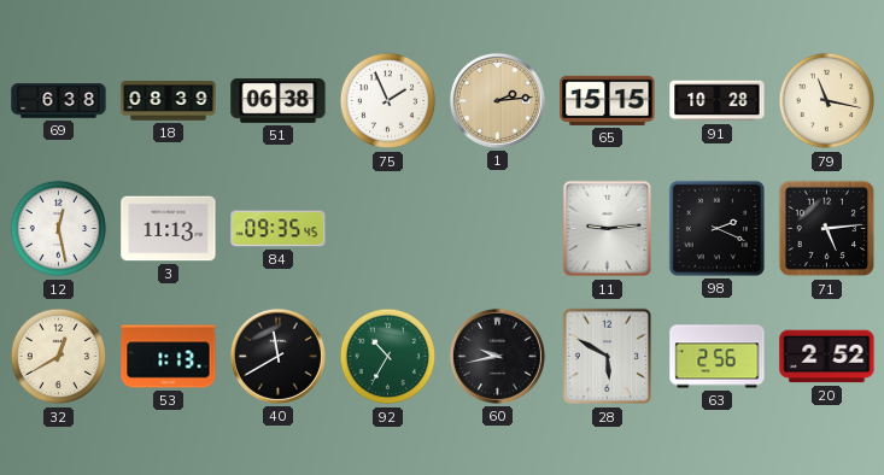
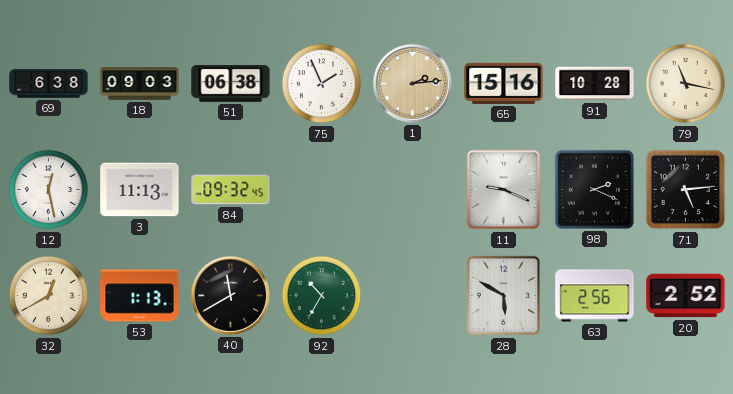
18: 08:39 -> 09:03 (140, 84)
65: 15:15 -> 15:16 (504, 83)
84: 09:35 -> 09:32 (231, 190)
11: 9:14 -> 9:19 (504, 190)
60: 9:43 -> none (497, 356)
